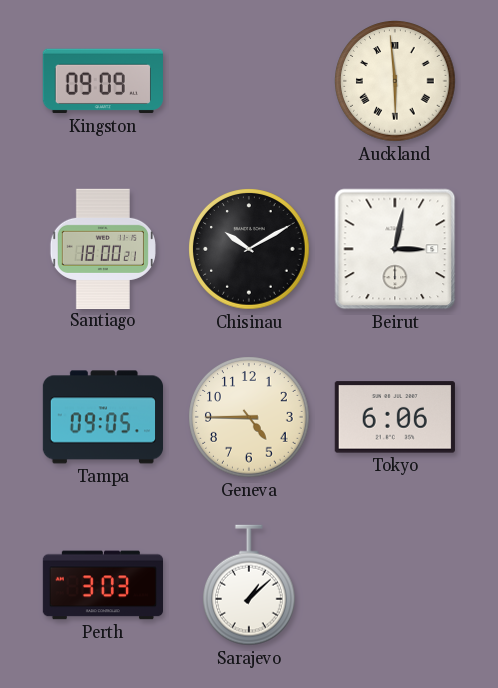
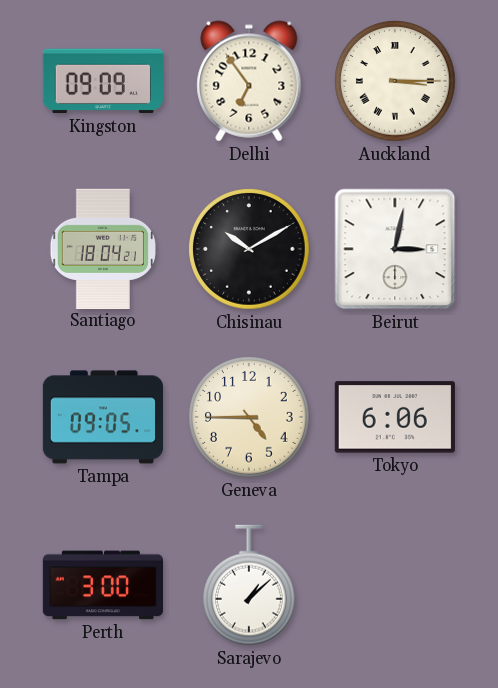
Delhi: none -> 6:54 (249, 81)
Auckland: 5:59 -> 3:15 (395, 81)
Santiago: 18:00 -> 18:04 (103, 248)
Perth: 3:03 -> 3:00 (102, 585)
